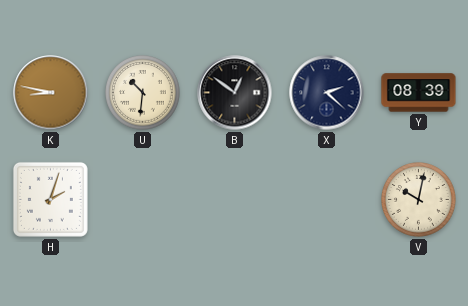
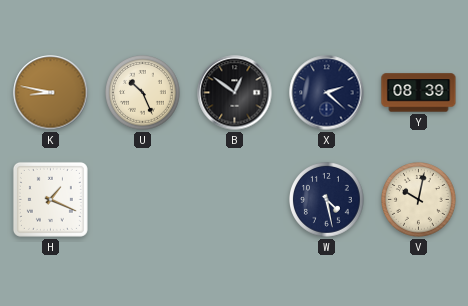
U: 10:31 -> 10:26 (143, 93)
H: 2:03 -> 1:19 (50, 199)
W: none -> 4:28 (327, 200)
